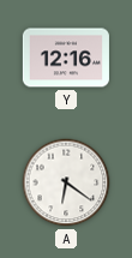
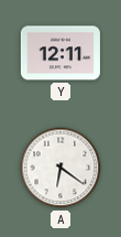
Y: 12:16 -> 12:11 (61, 53)
